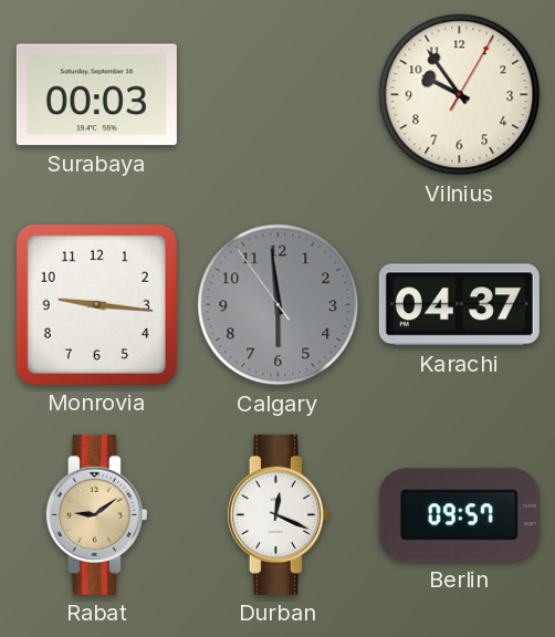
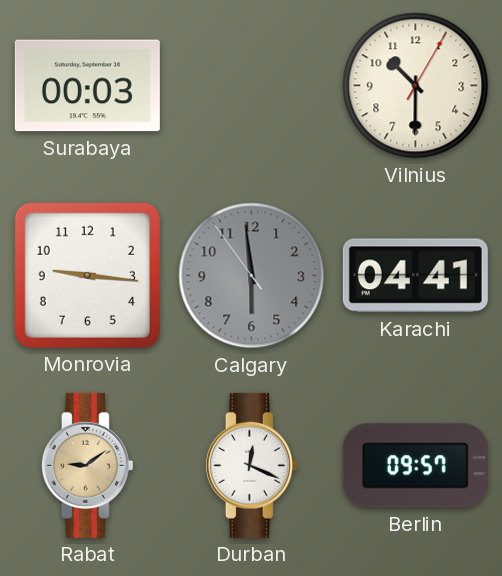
Vilnius: 9:54 -> 10:30 (416, 86)
Karachi: 04:37 -> 04:41 (415, 276)
